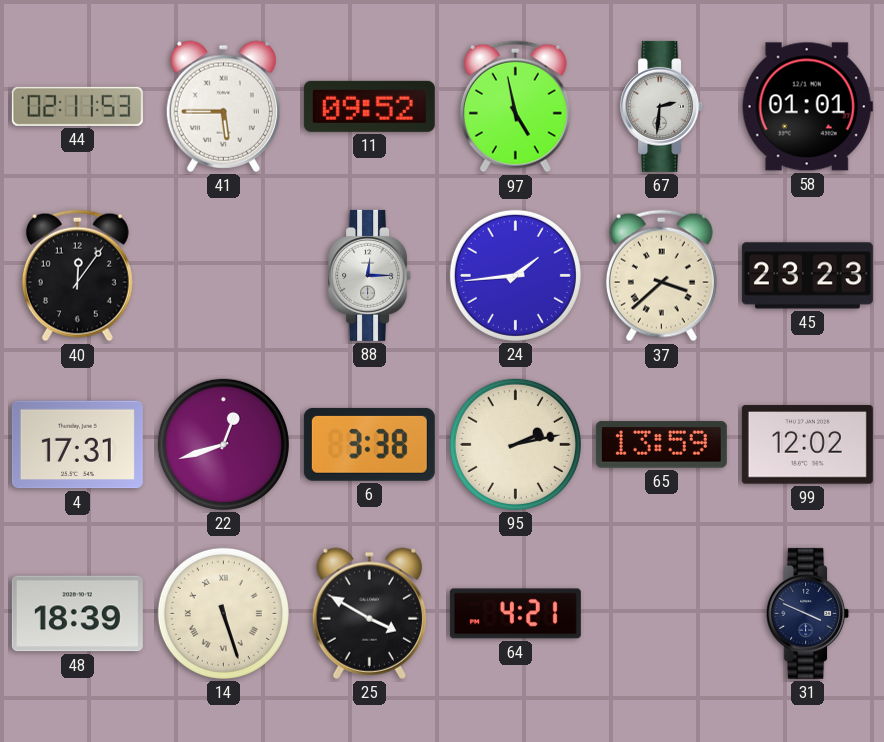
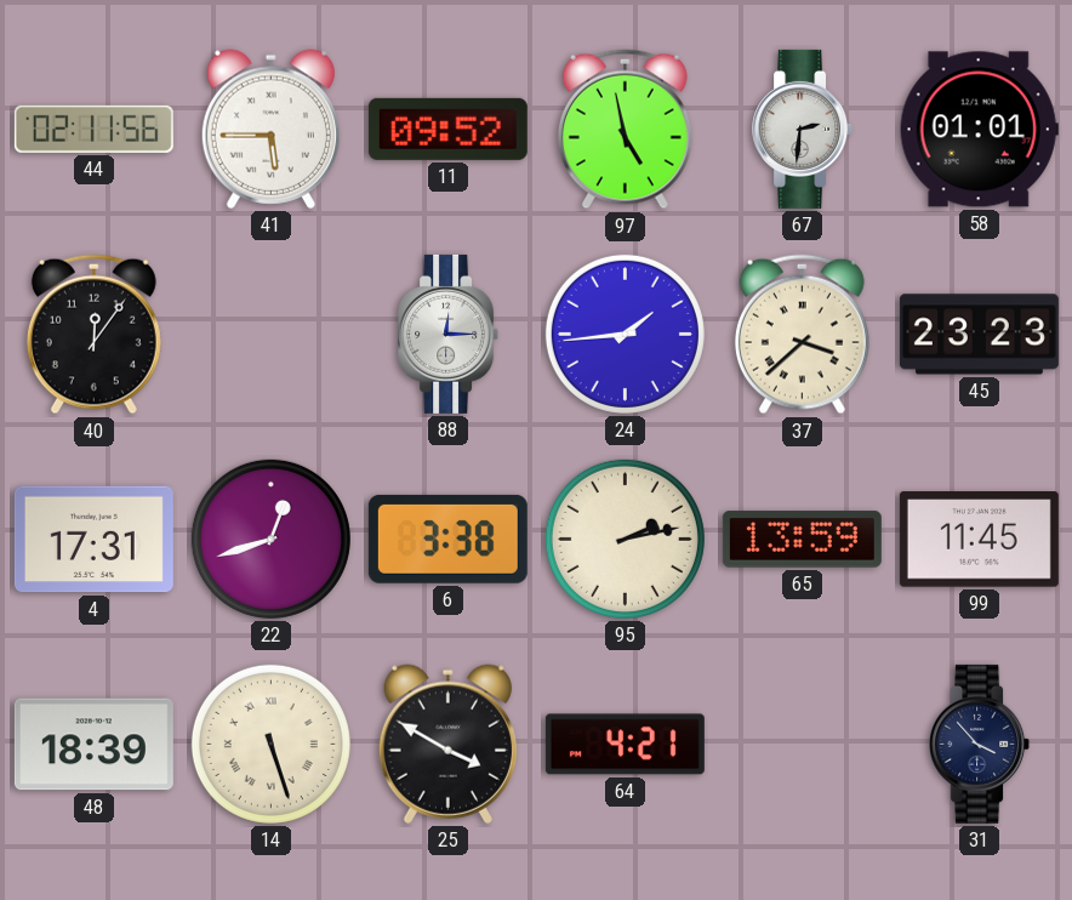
44: 02:11:53 -> 02:11:56 (93, 129)
99: 12:02 -> 11:45 (979, 540)
31: 3:49 -> 3:53 (980, 744)
